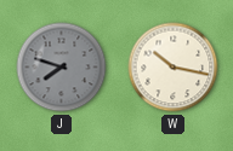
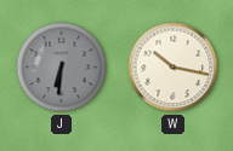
J: 7:48 -> 6:31 (62, 68)
